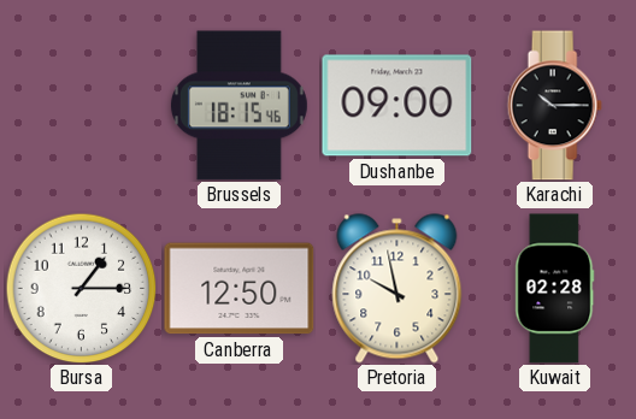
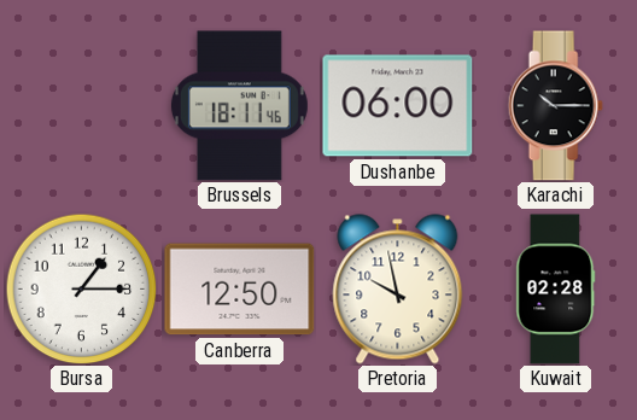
Brussels: 18:15 -> 18:11 (239, 106)
Dushanbe: 09:00 -> 06:00 (398, 106)
